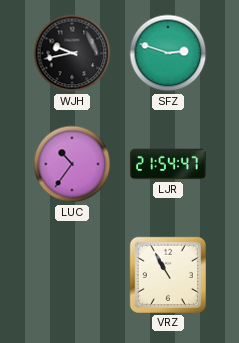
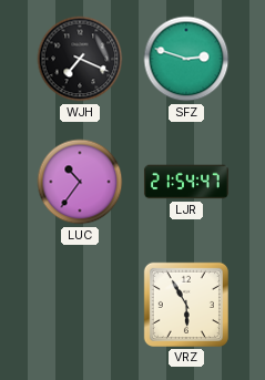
WJH: 9:43 -> 7:19 (80, 59)
VRZ: 10:55 -> 5:55 (186, 305)
